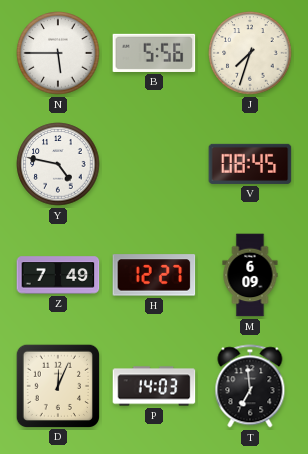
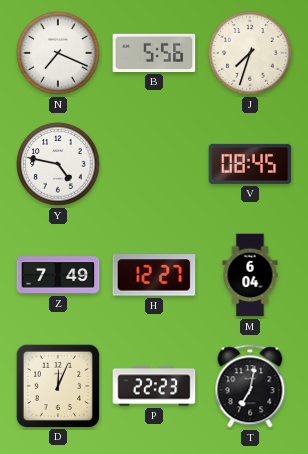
N: 5:45 -> 7:19 (58, 53)
M: 6:09 -> 6:04 (250, 275)
P: 14:03 -> 22:23 (154, 386)
T: 6:59 -> 7:02 (250, 386)
